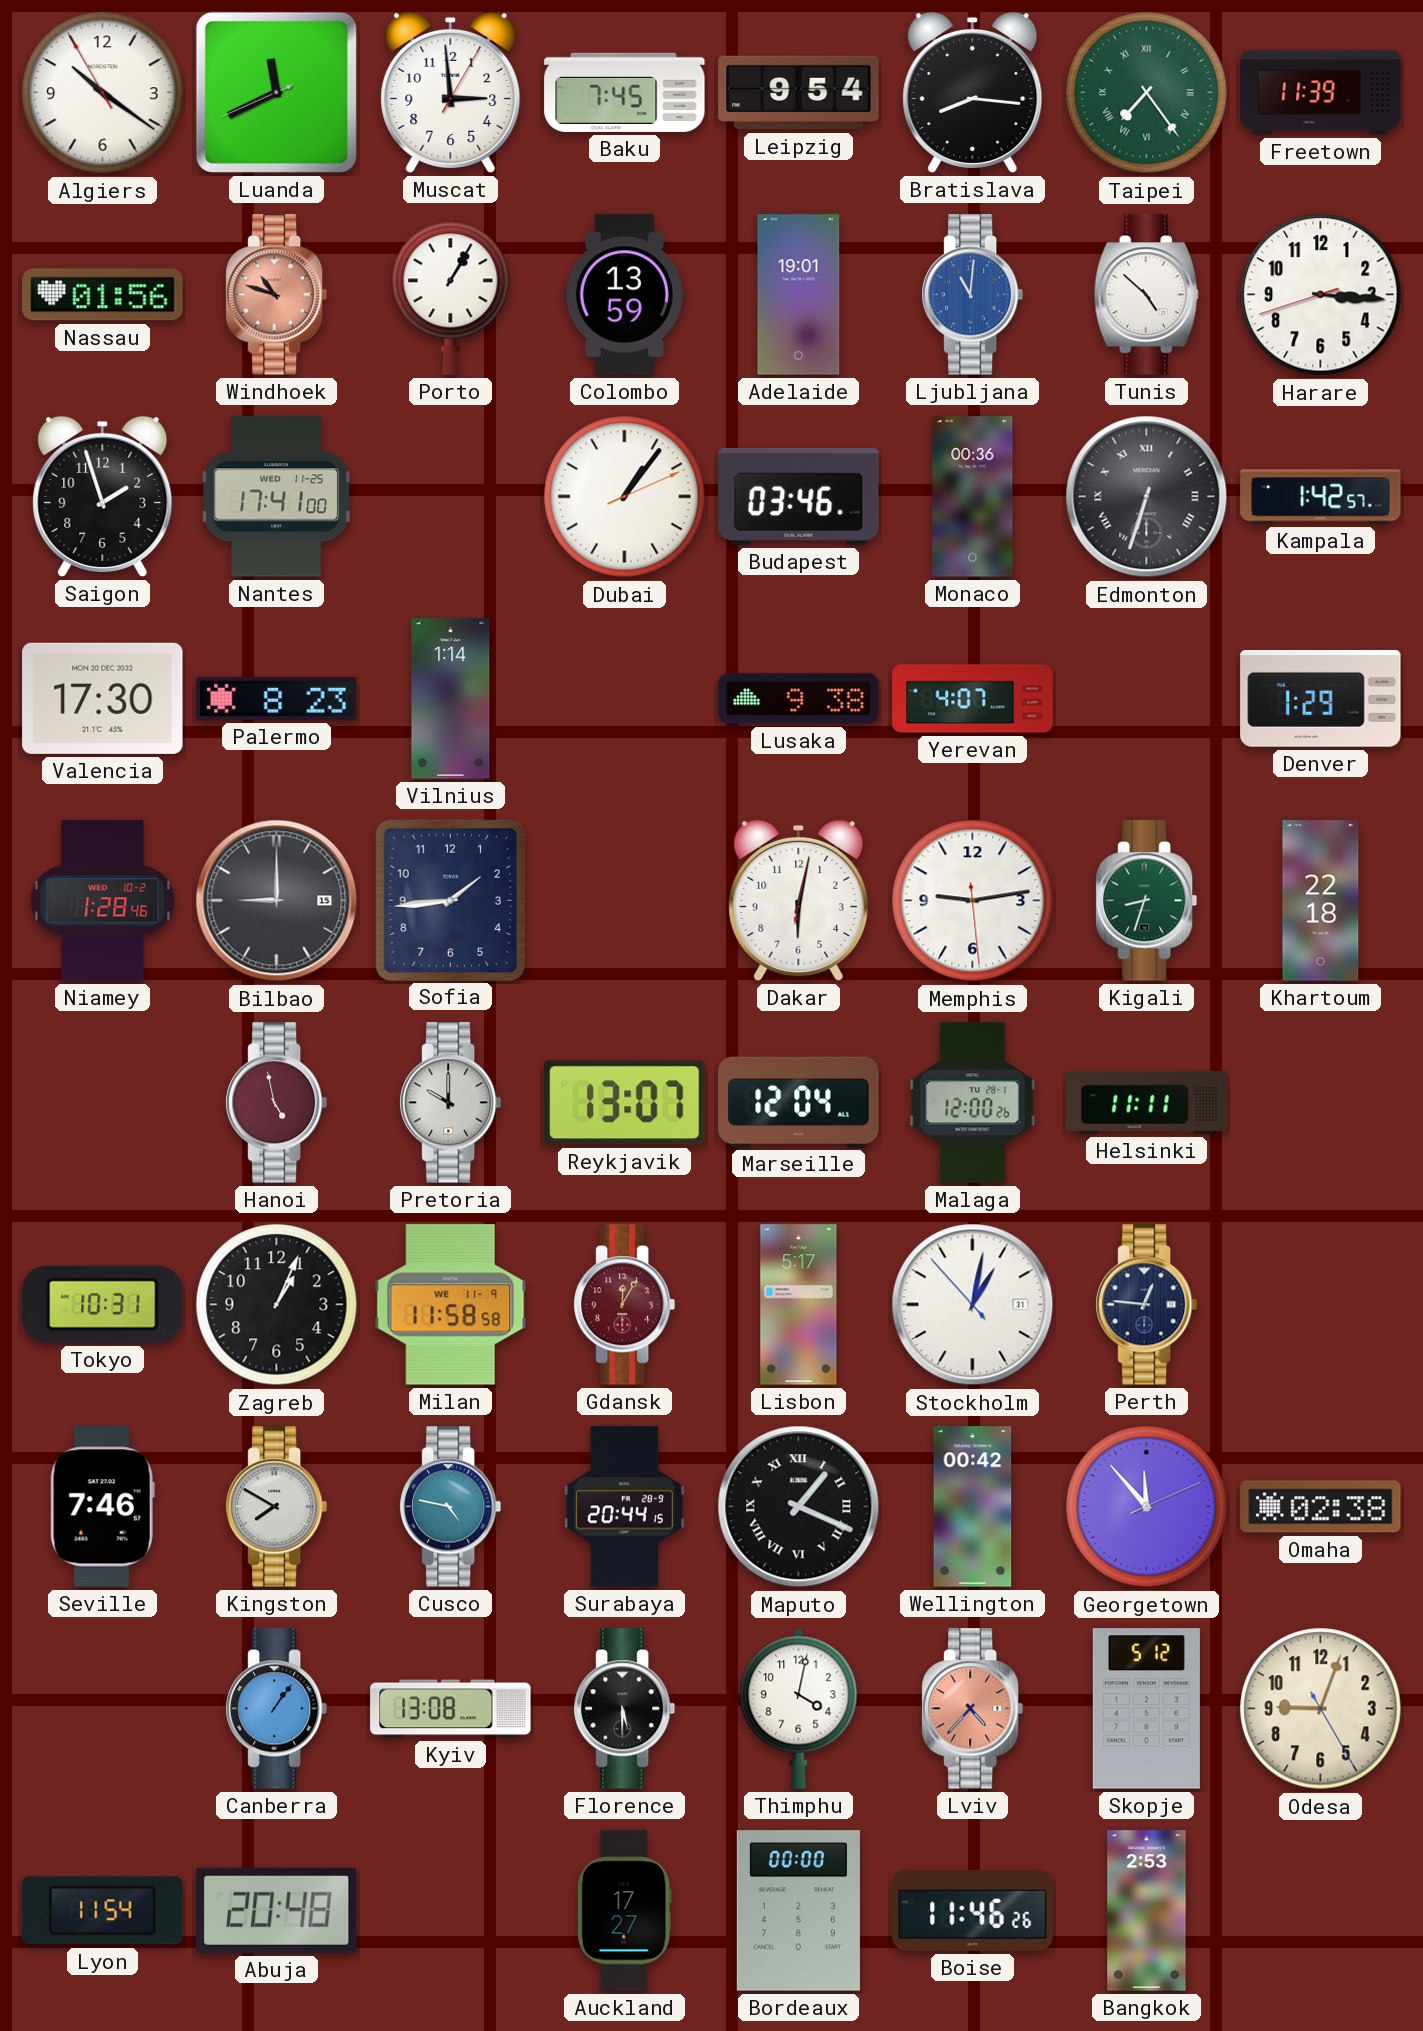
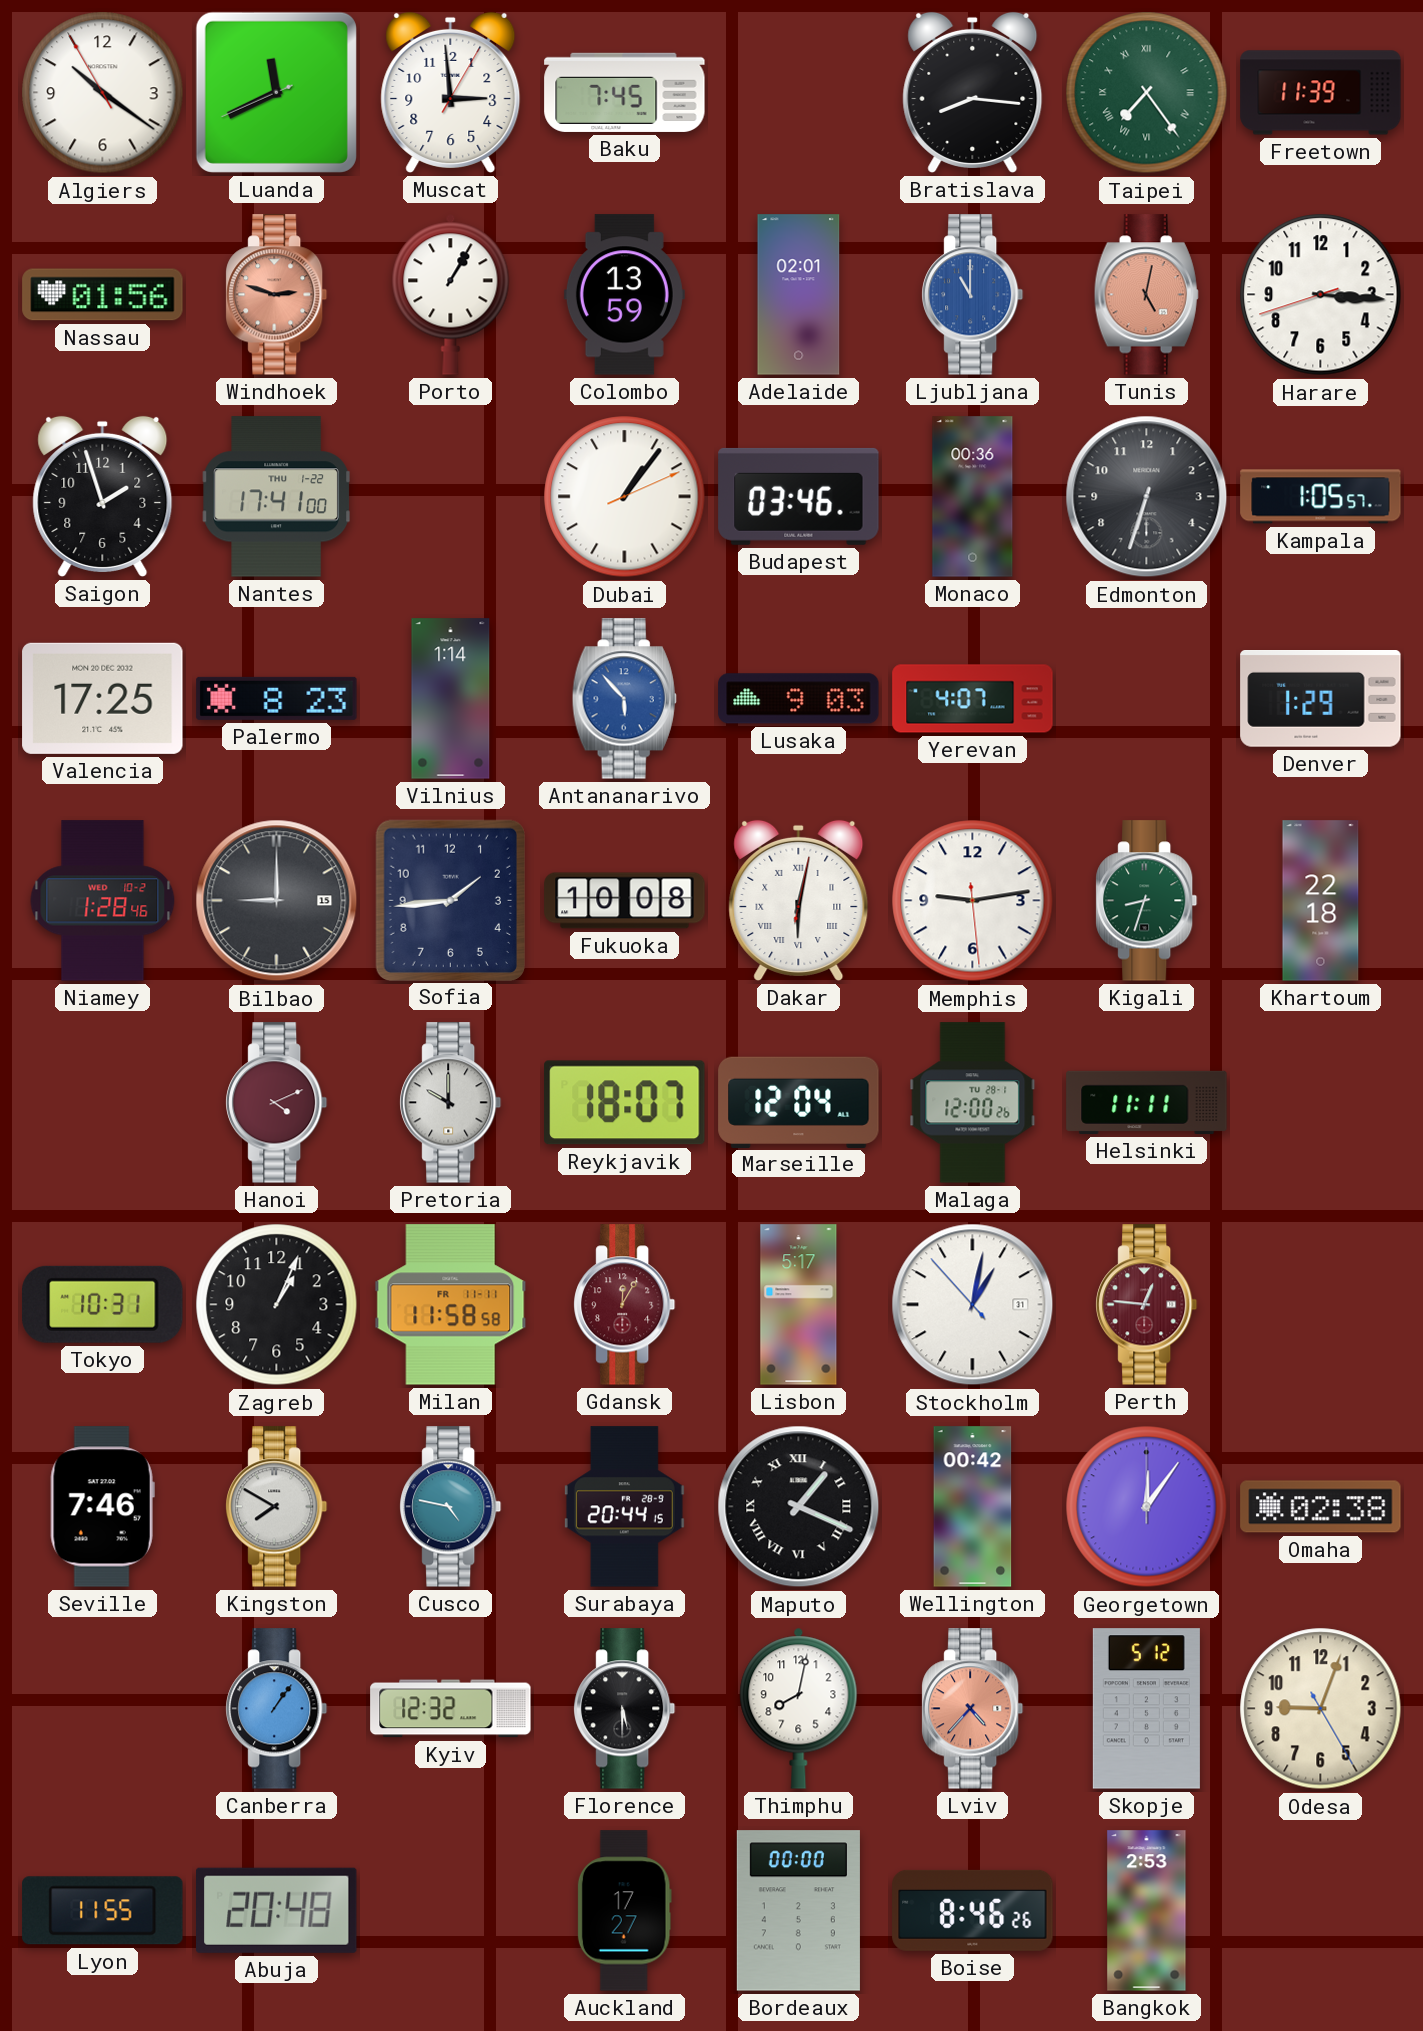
Leipzig: 9:54 -> none (799, 93)
Windhoek: 10:48 -> 2:48 (277, 295)
Adelaide: 19:01 -> 02:01 (799, 295)
Ljubljana: 11:01 -> 11:00 (973, 295)
Tunis: 4:52 -> 5:02 (1146, 295)
Tunis dial: white -> salmon (1146, 295)
Nantes date: WED 11-25 -> THU 1-22 (276, 497)
Edmonton numerals: Roman -> Arabic (1147, 497)
Kampala: 1:42 -> 1:05 (1321, 497)
Valencia: 17:30 -> 17:25 (103, 698)
Antananarivo: none -> 5:53 (624, 699)
Lusaka: 9:38 -> 9:03 (799, 699)
Fukuoka: none -> 10:08 (625, 901)
Dakar numerals: Arabic -> Roman (799, 900)
Hanoi: 4:58 -> 4:11 (277, 1103)
Reykjavik: 13:07 -> 18:07 (625, 1103)
Milan date: WE 11-9 -> FR 11-11 (451, 1305)
Perth dial: navy -> burgundy (1147, 1305)
Georgetown: 11:53 -> 12:06 (1147, 1507)
Kyiv: 13:08 -> 12:32 (451, 1709)
Thimphu: 4:02 -> 8:02 (799, 1708)
Lyon: 11:54 -> 11:55 (103, 1911)
Boise: 11:46 -> 8:46 (973, 1910)
